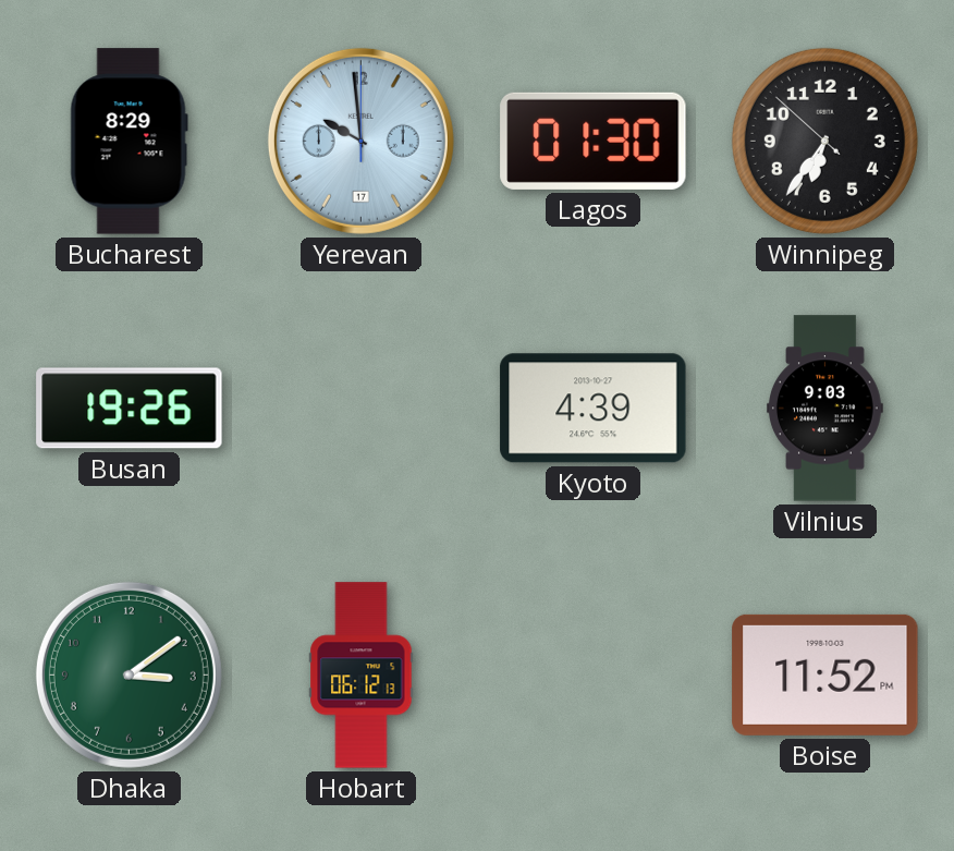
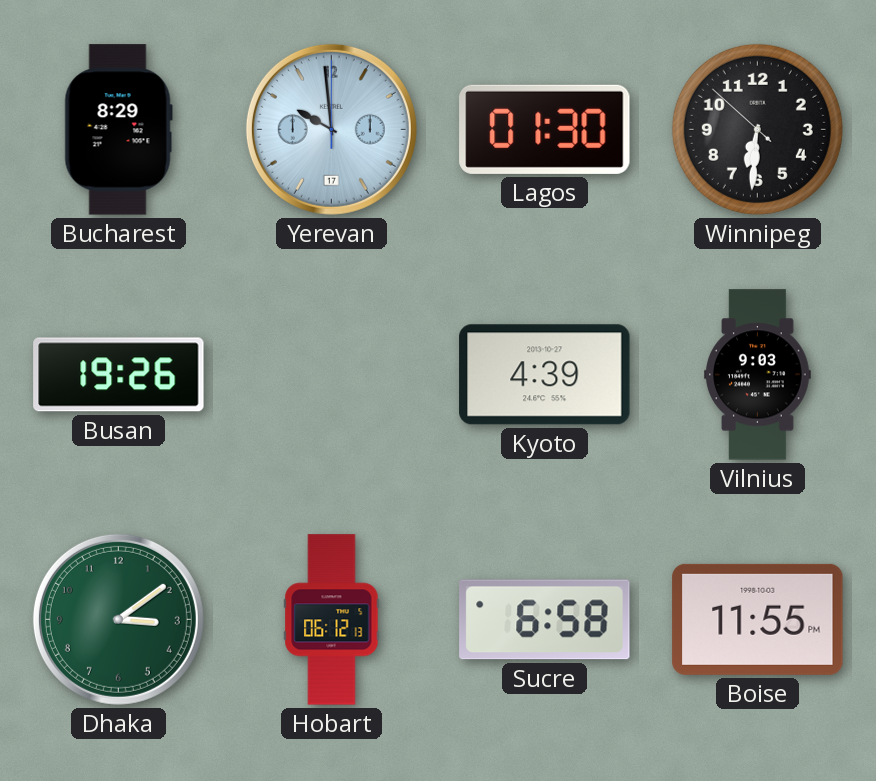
Winnipeg: 6:35 -> 6:30 (757, 129)
Sucre: none -> 6:58 (545, 620)
Boise: 11:52 -> 11:55 (758, 619)
